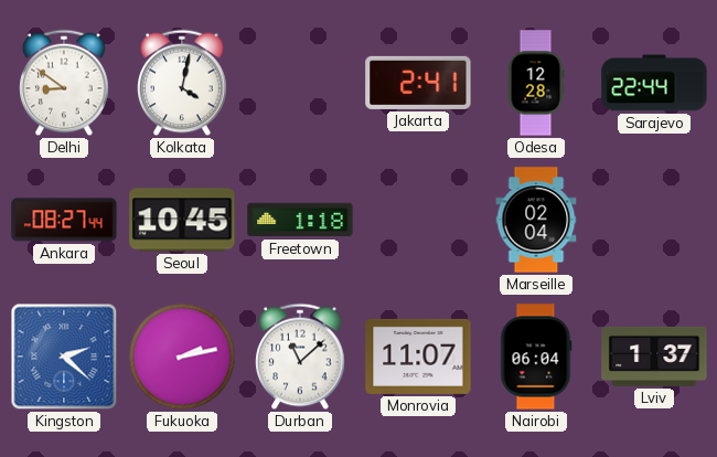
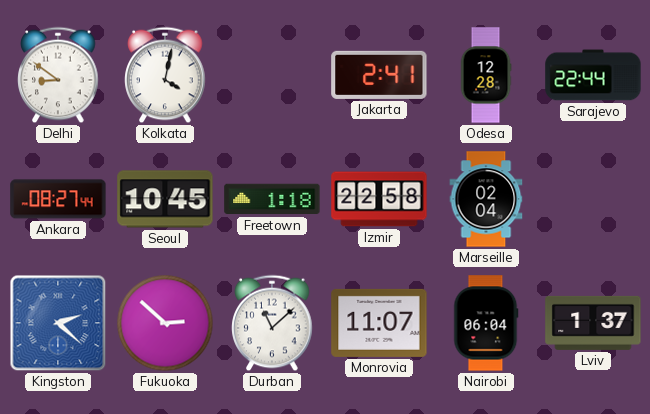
Izmir: none -> 22:58 (379, 199)
Fukuoka: 2:13 -> 2:52 (165, 323)
